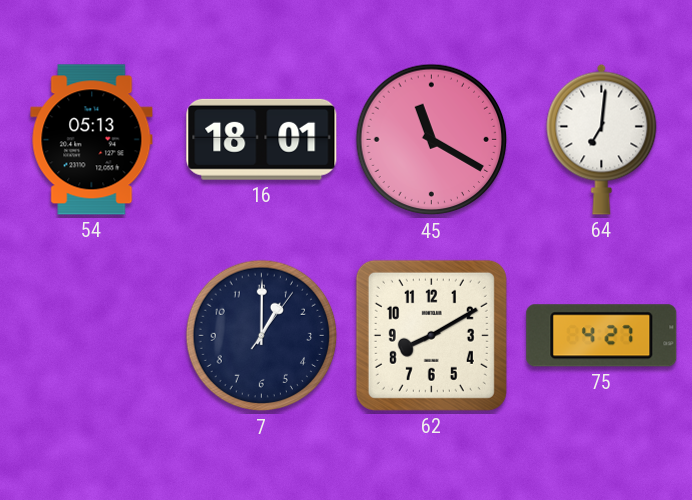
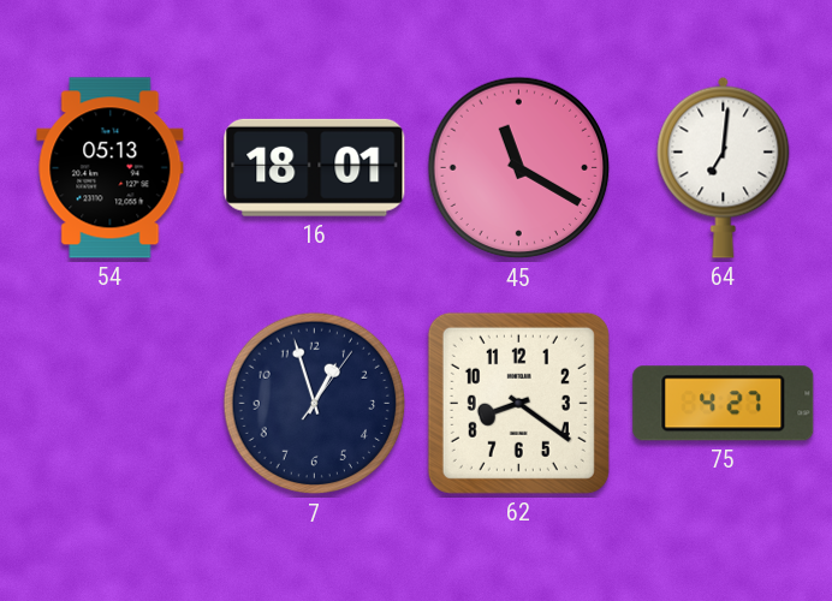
7: 1:00 -> 12:57 (315, 404)
62: 8:10 -> 8:21 (518, 403)
